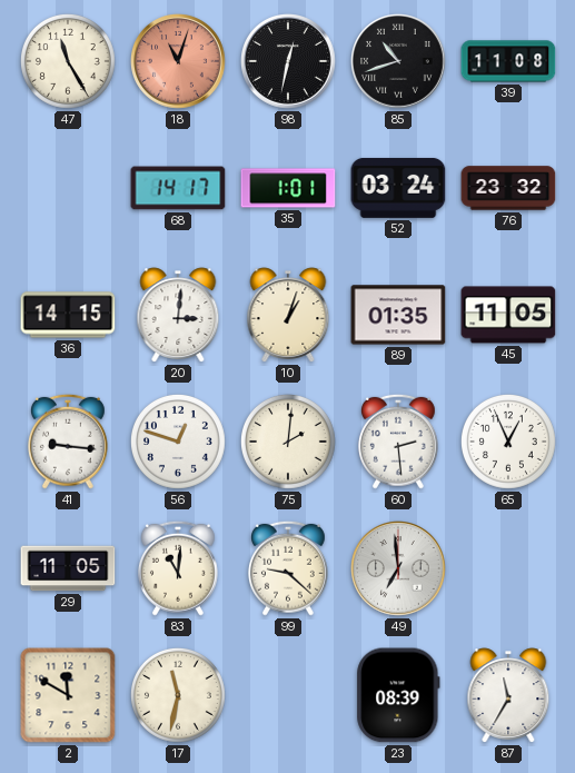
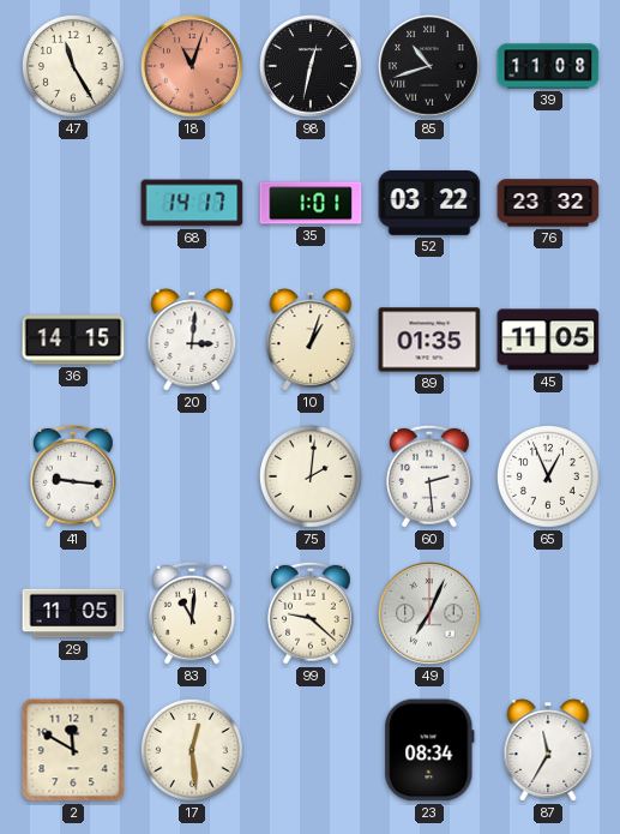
52: 03:24 -> 03:22 (429, 203)
56: 12:48 -> none (178, 442)
49: 6:59 -> 7:04 (431, 614)
17: 11:32 -> 12:29 (192, 750)
23: 08:39 -> 08:34 (429, 750)
